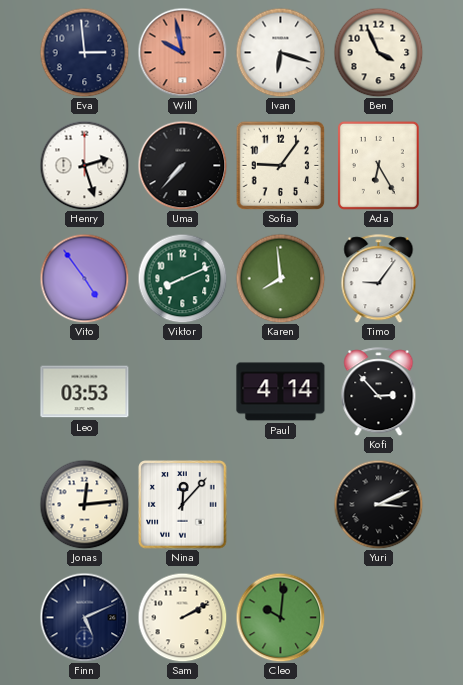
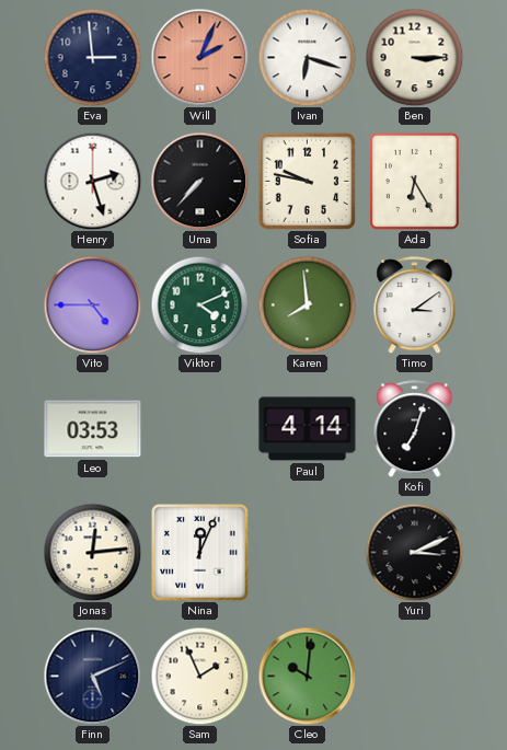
Will: 9:58 -> 2:04 (199, 57)
Ben: 3:56 -> 3:15 (414, 57)
Sofia: 9:06 -> 9:47 (307, 181)
Vito: 4:54 -> 4:45 (92, 304)
Viktor: 8:11 -> 4:11 (199, 304)
Timo: 9:06 -> 3:09 (415, 305)
Kofi: 2:53 -> 7:03 (415, 429)
Nina: 12:07 -> 12:04 (200, 553)
Sam: 2:10 -> 1:56 (199, 676)
